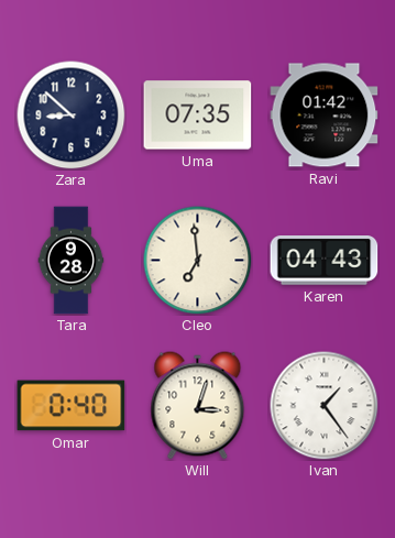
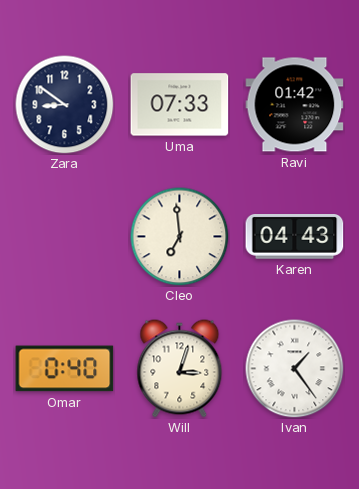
Zara: 8:52 -> 8:51 (65, 105)
Uma: 07:35 -> 07:33 (180, 105)
Tara: 9:28 -> none (72, 261)
